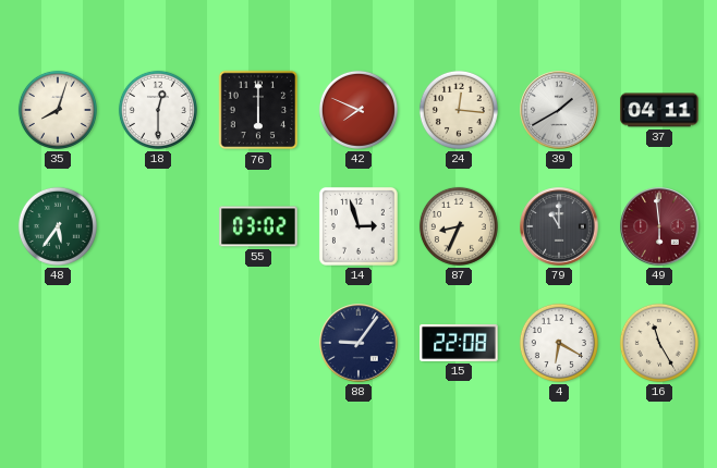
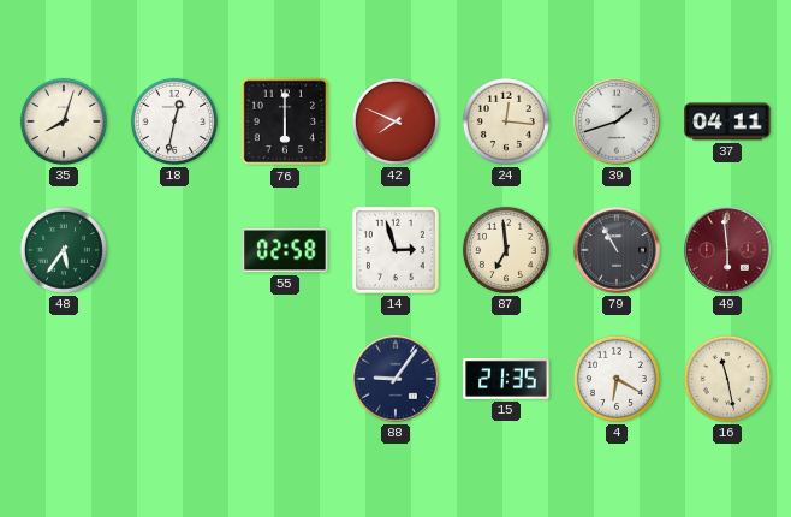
18: 12:30 -> 12:32 (174, 121)
39: 1:40 -> 1:42 (617, 121)
55: 03:02 -> 02:58 (285, 250)
87: 8:34 -> 6:59 (506, 250)
79: 11:00 -> 10:55 (617, 250)
15: 22:08 -> 21:35 (506, 379)
16: 11:25 -> 11:28 (727, 379)
